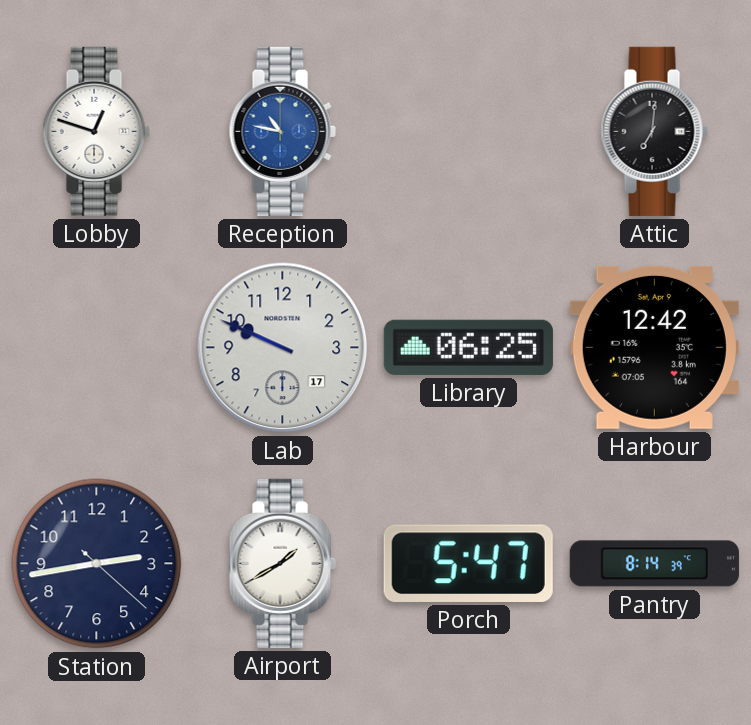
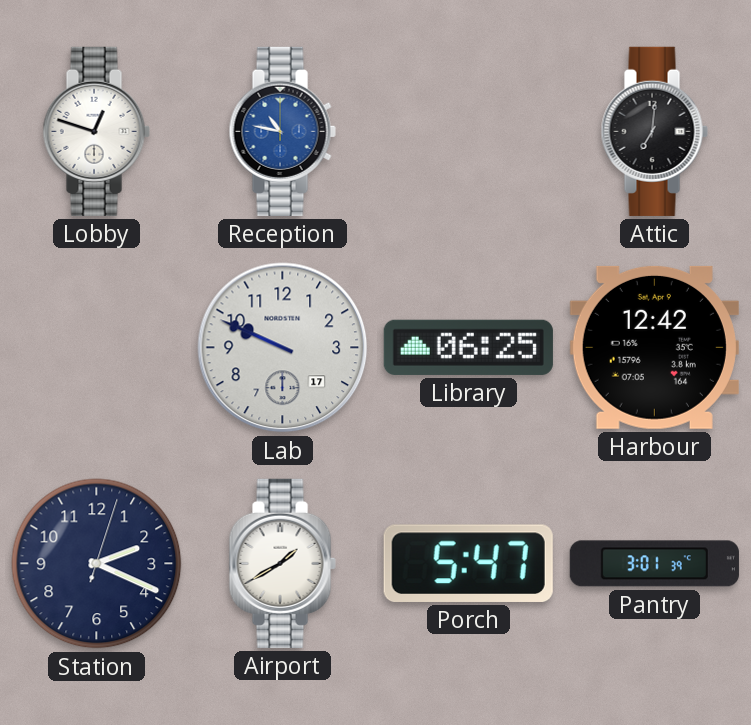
Station: 2:43 -> 2:19 (97, 564)
Pantry: 8:14 -> 3:01 (654, 564)
